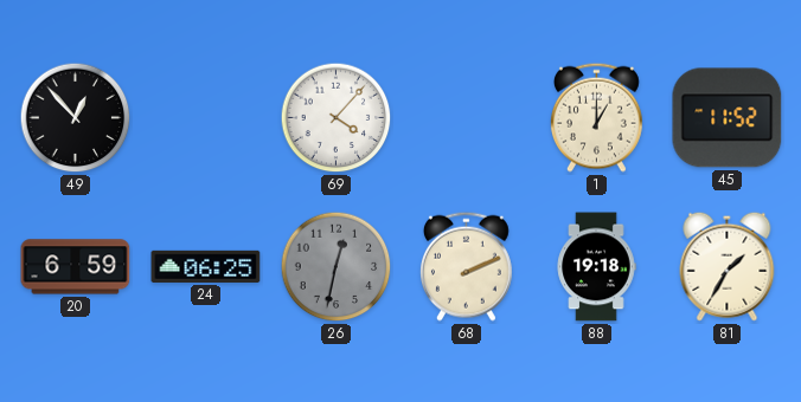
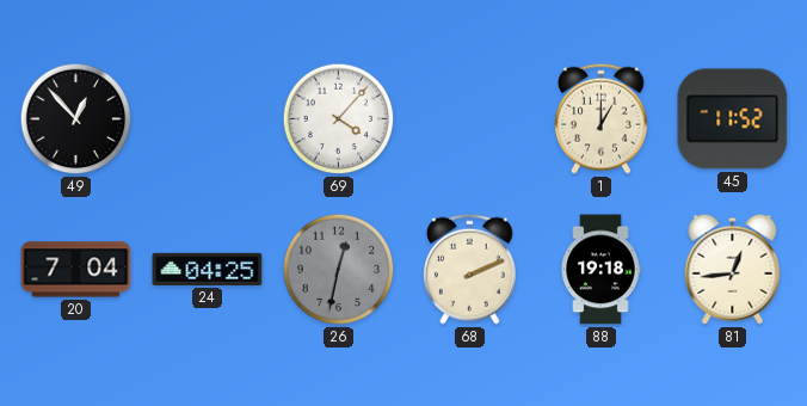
20: 6:59 -> 7:04 (76, 270)
24: 06:25 -> 04:25 (208, 269)
81: 1:35 -> 12:44 (733, 269)
